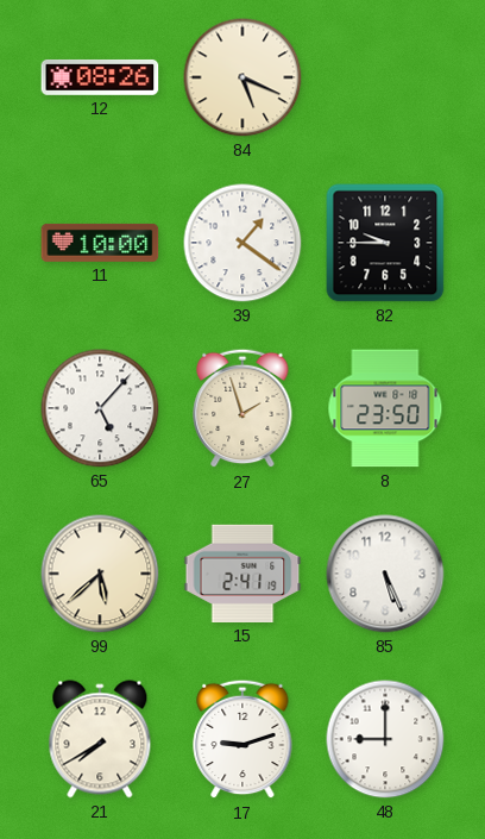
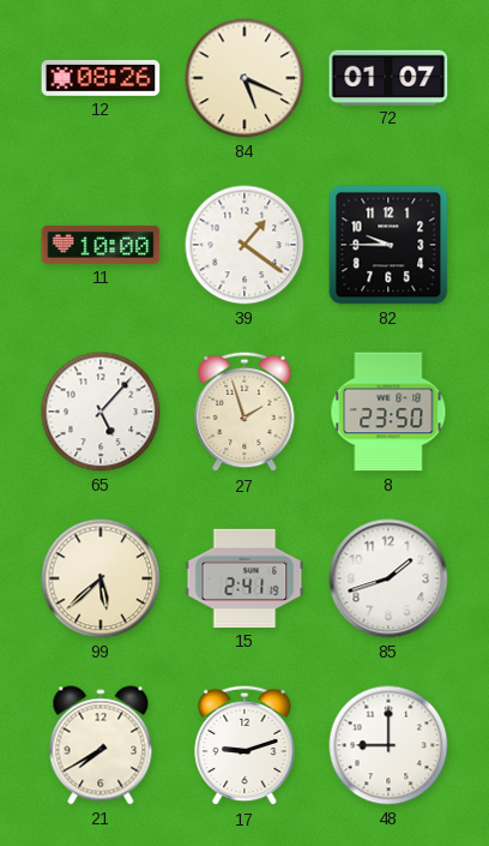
72: none -> 01:07 (388, 77)
85: 5:26 -> 1:42 (388, 578)
